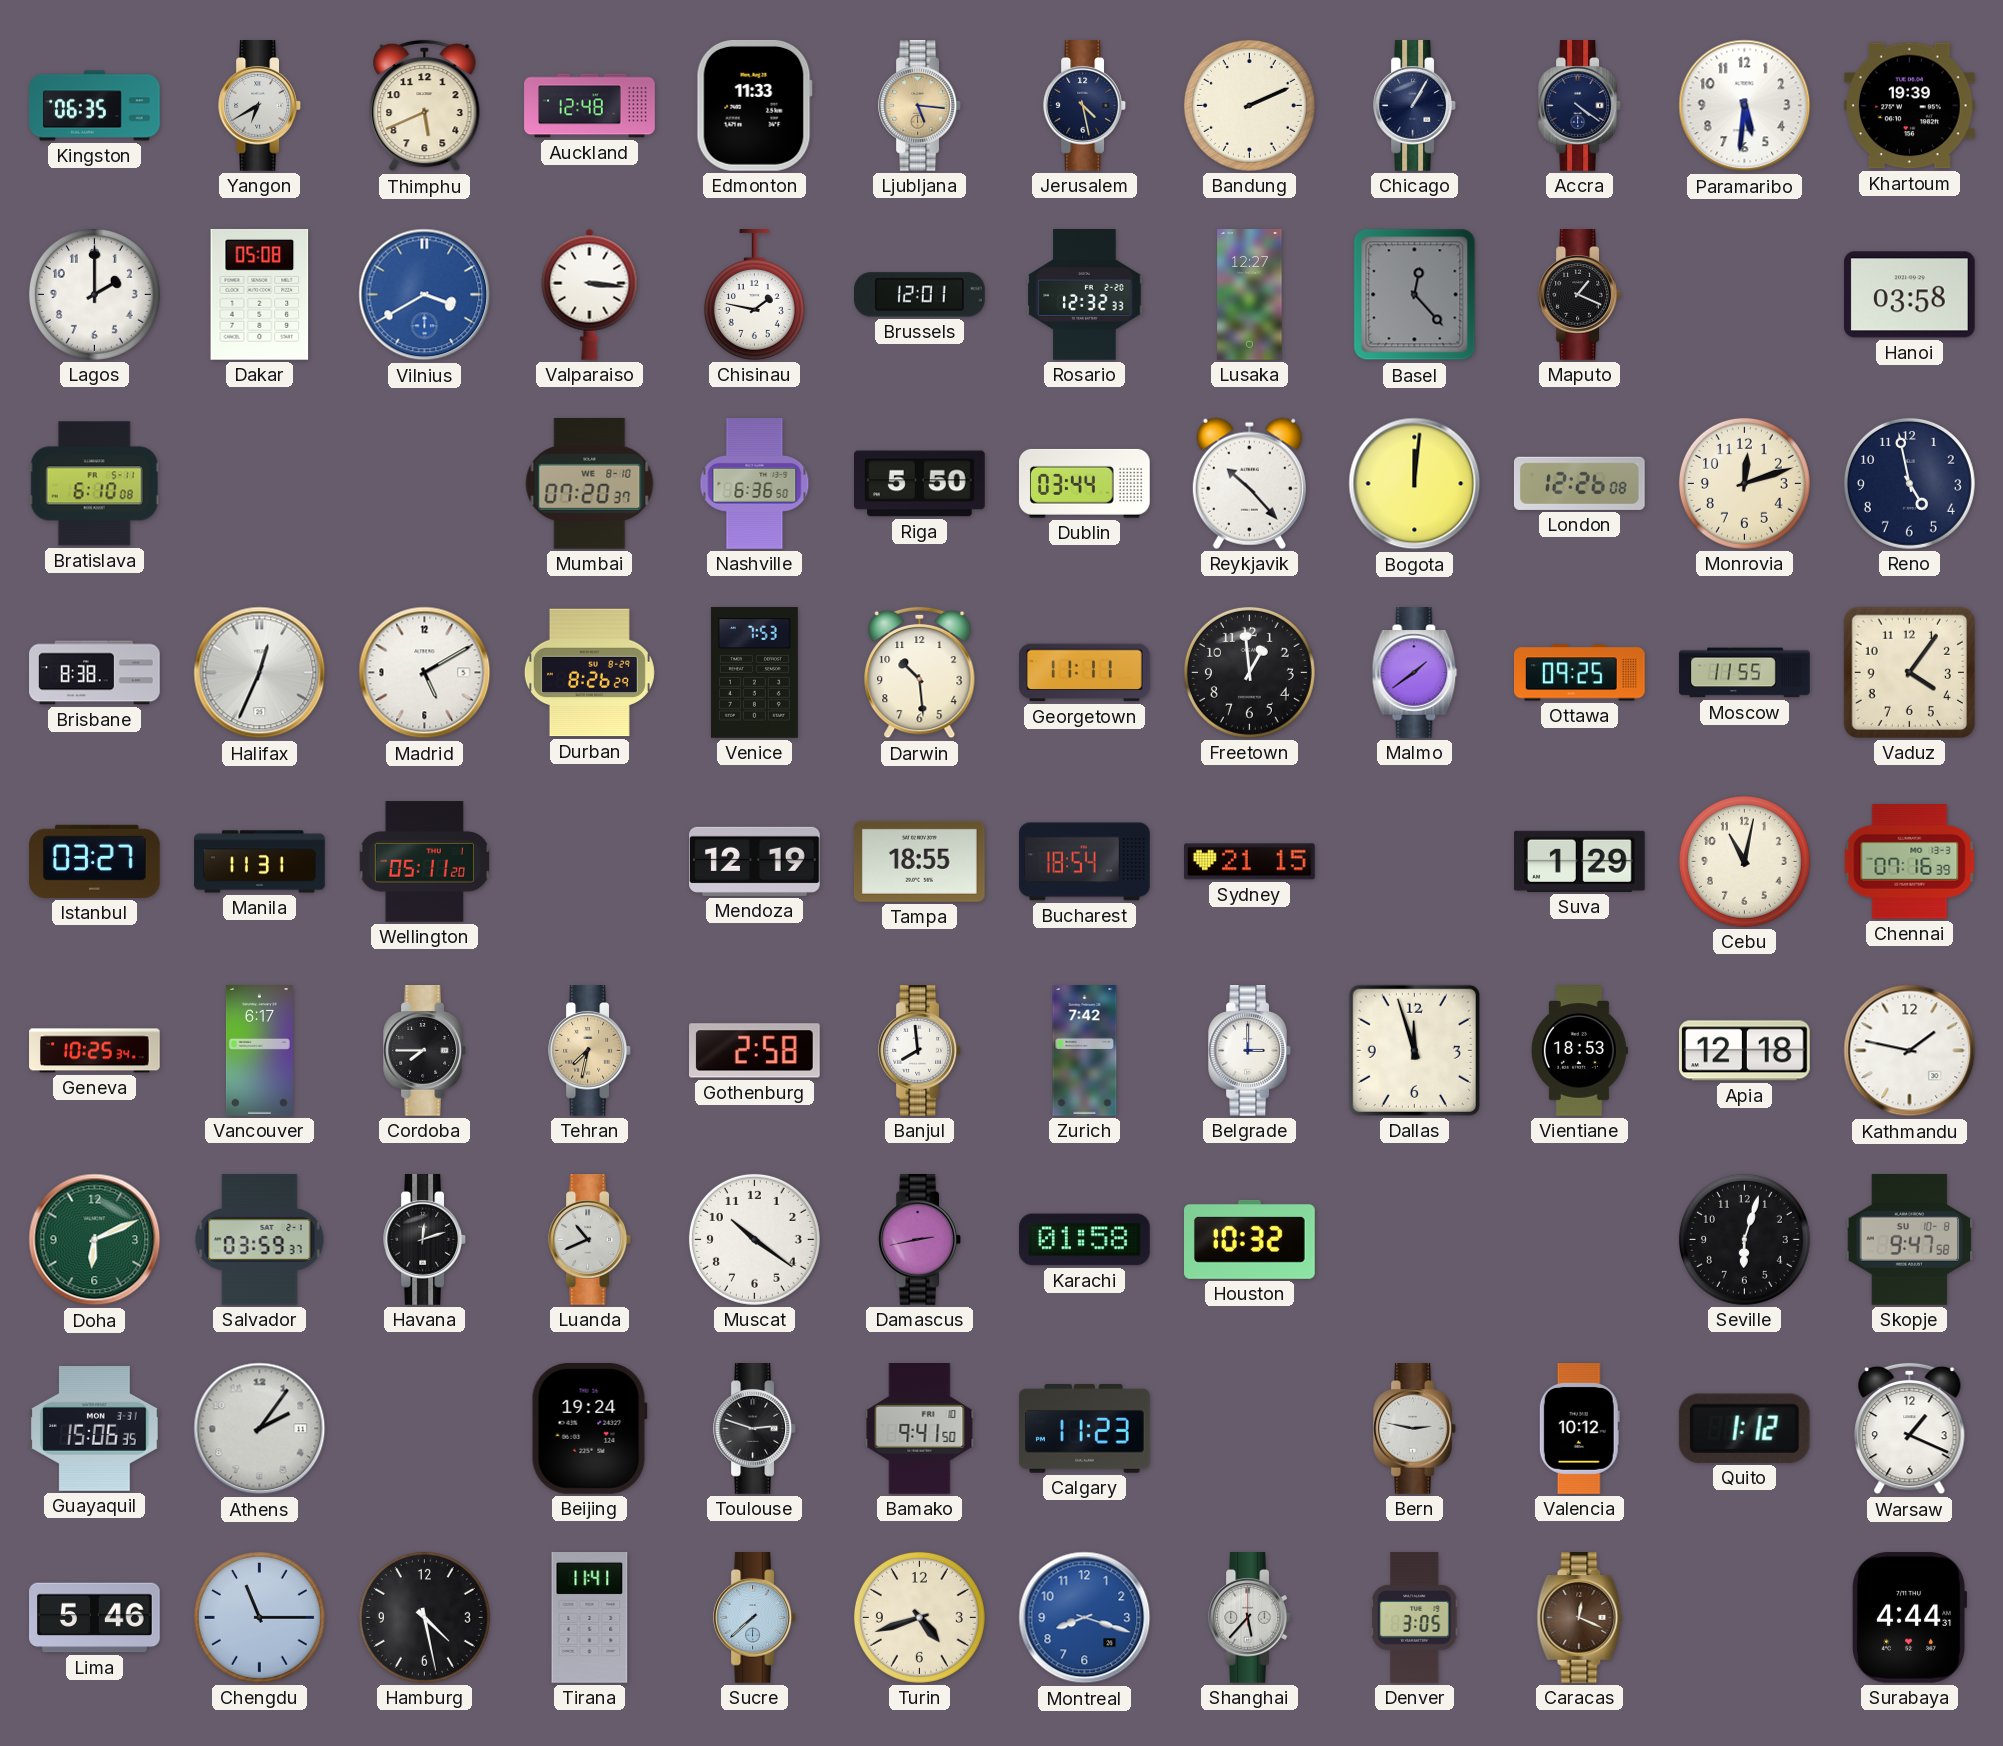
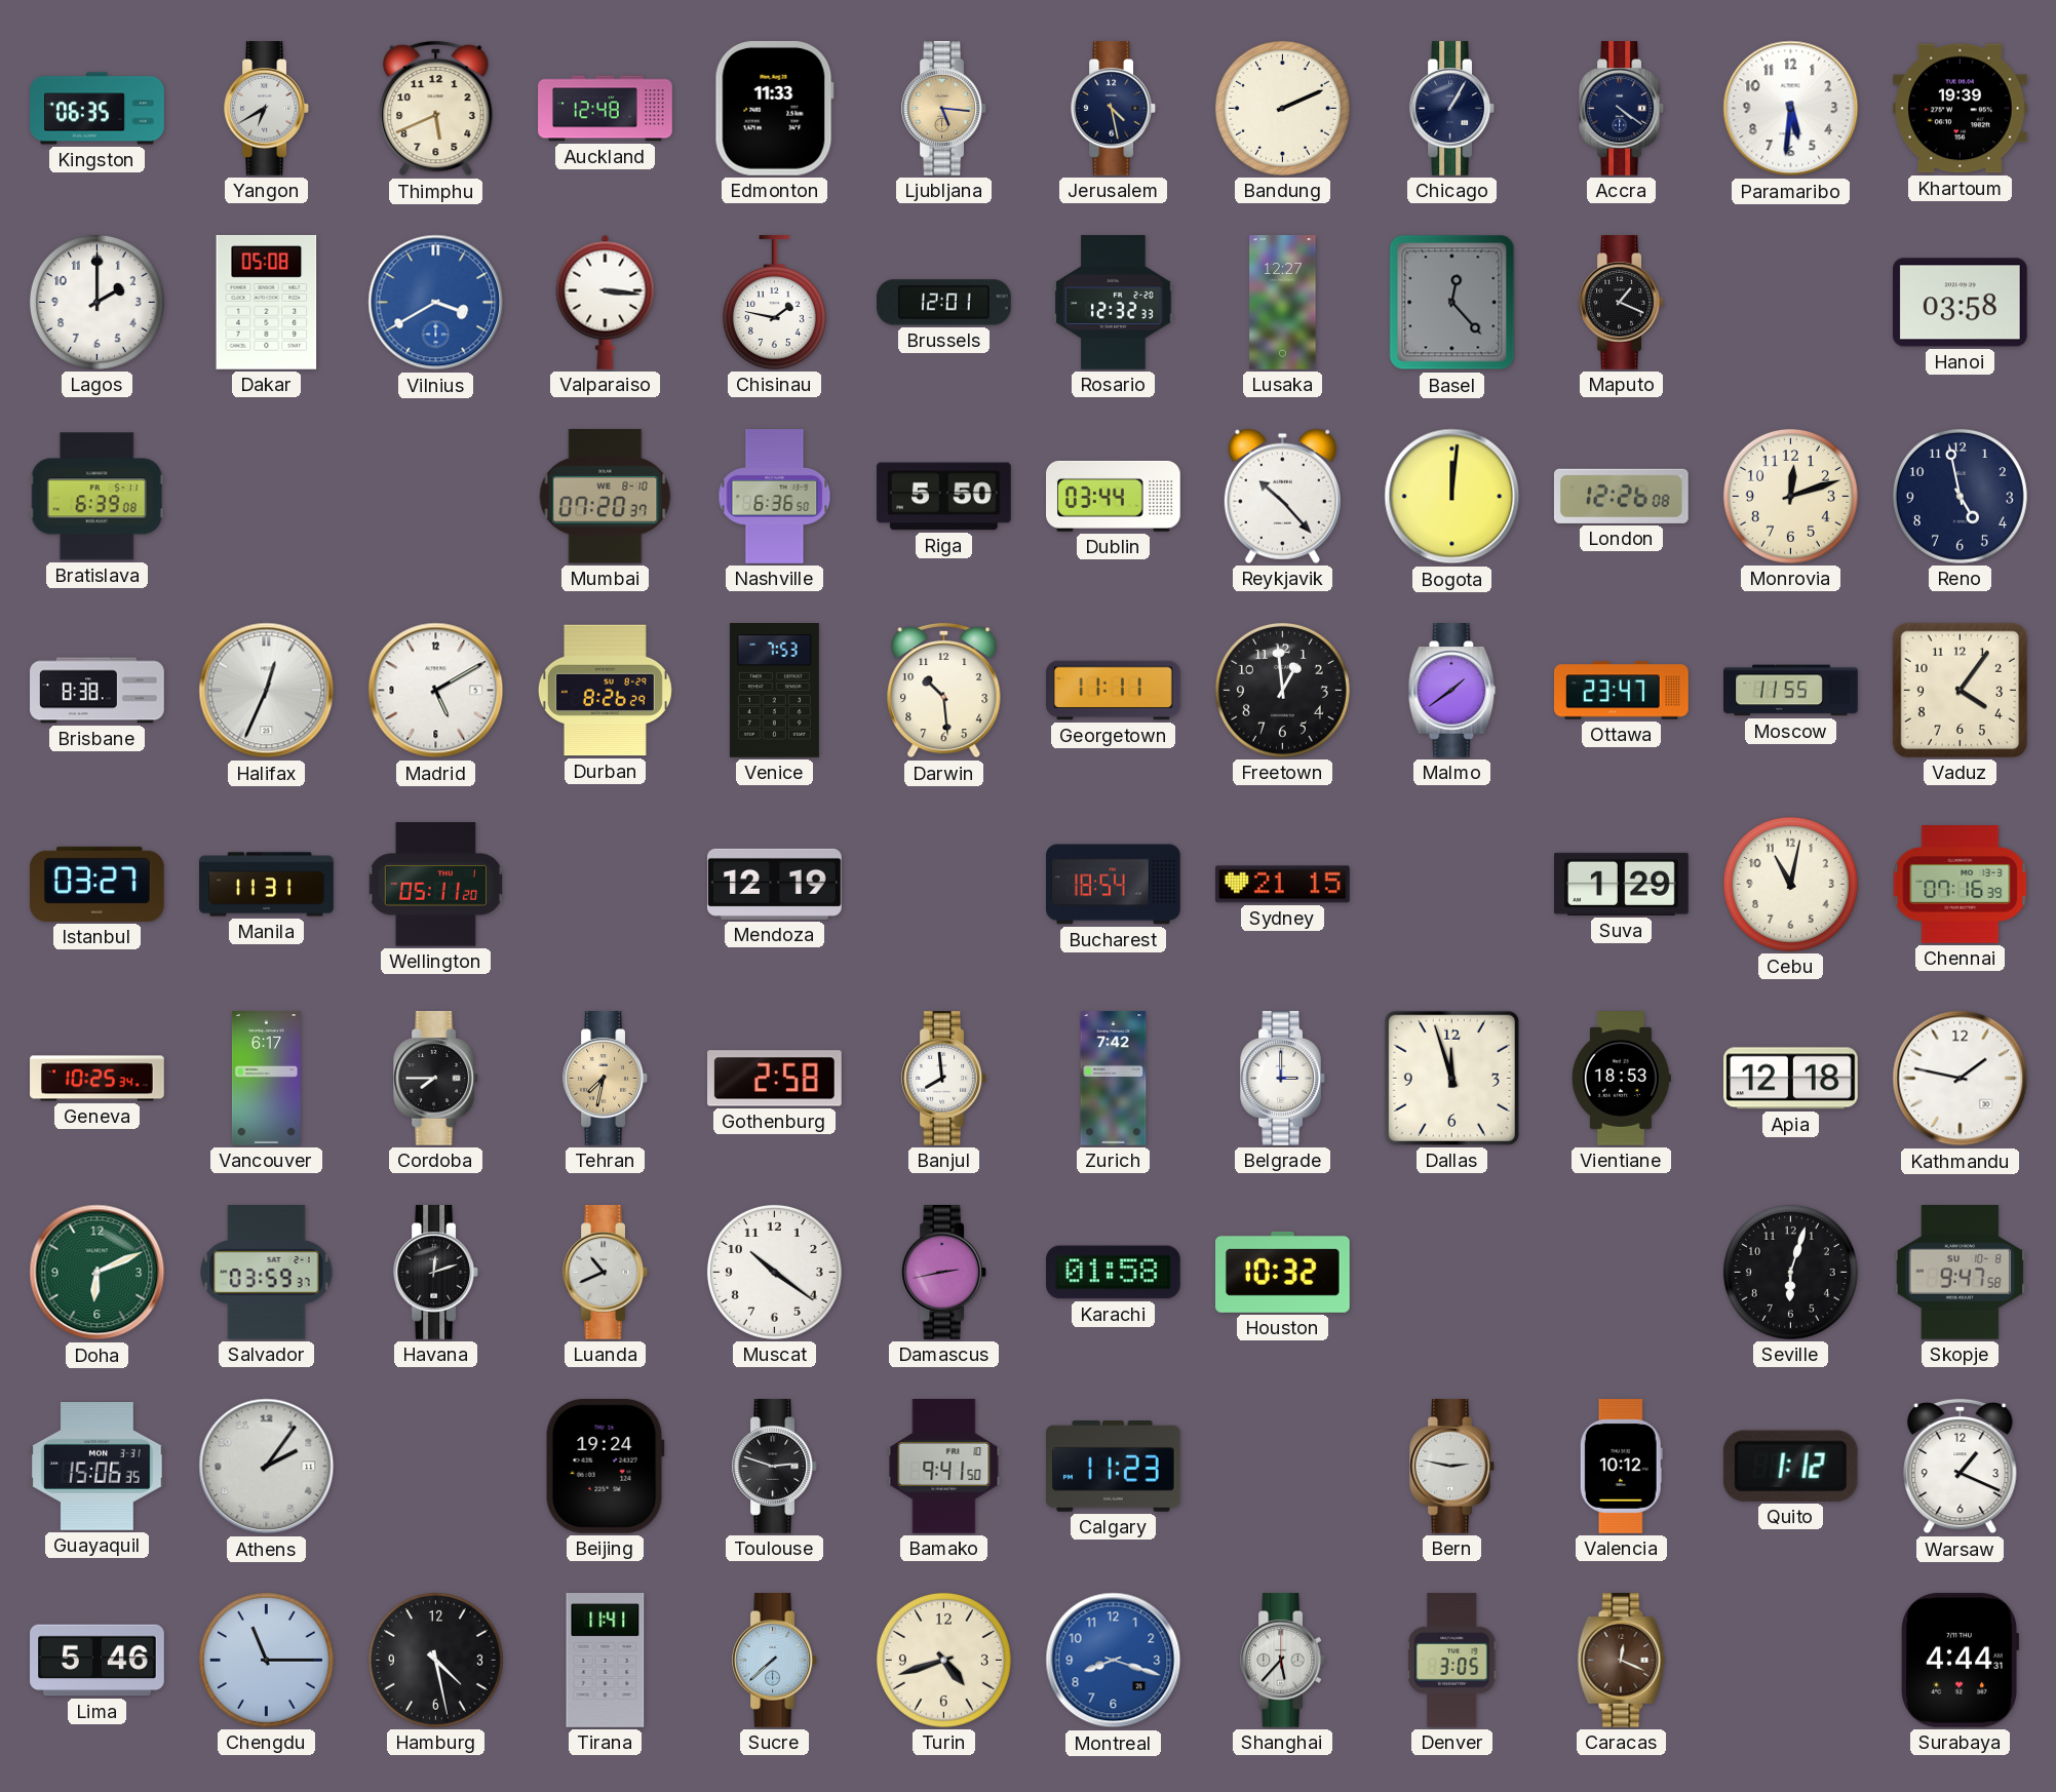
Bratislava: 6:10 -> 6:39 (96, 497)
Ottawa: 09:25 -> 23:47 (1622, 691)
Tampa: 18:55 -> none (919, 861)
